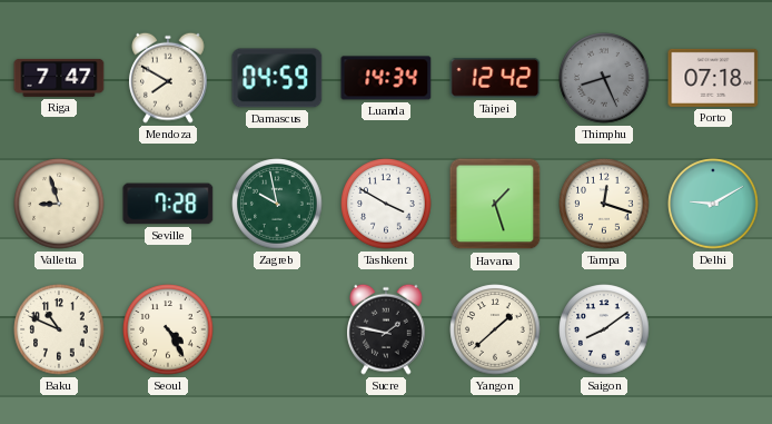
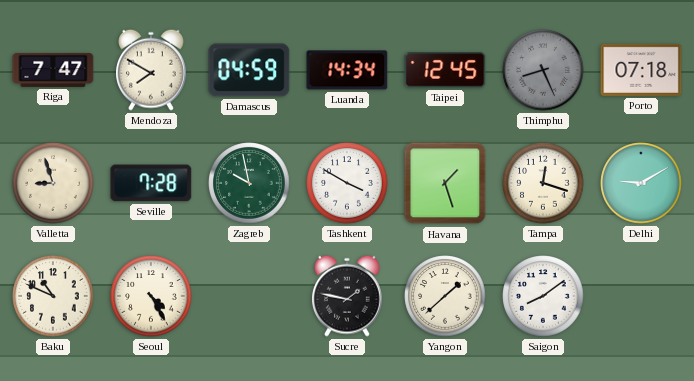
Taipei: 12:42 -> 12:45 (445, 70)
